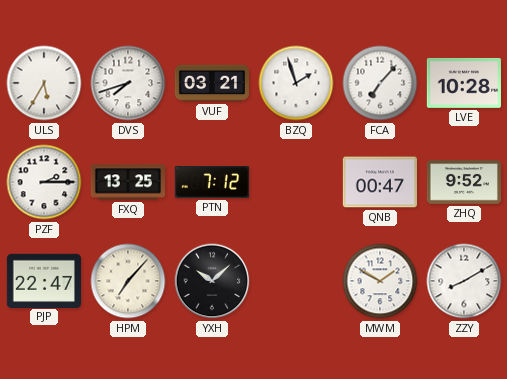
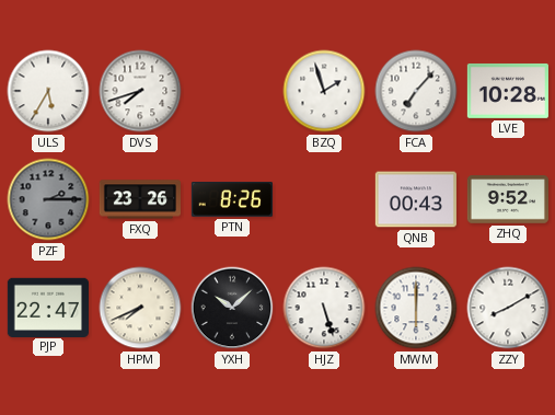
VUF: 03:21 -> none (211, 83)
PZF dial: white -> grey (48, 199)
FXQ: 13:25 -> 23:26 (139, 199)
PTN: 7:12 -> 8:26 (231, 199)
QNB: 00:47 -> 00:43 (415, 199)
HPM: 7:07 -> 7:41 (140, 308)
HJZ: none -> 5:27 (324, 308)
MWM: 1:50 -> 6:00 (416, 308)
